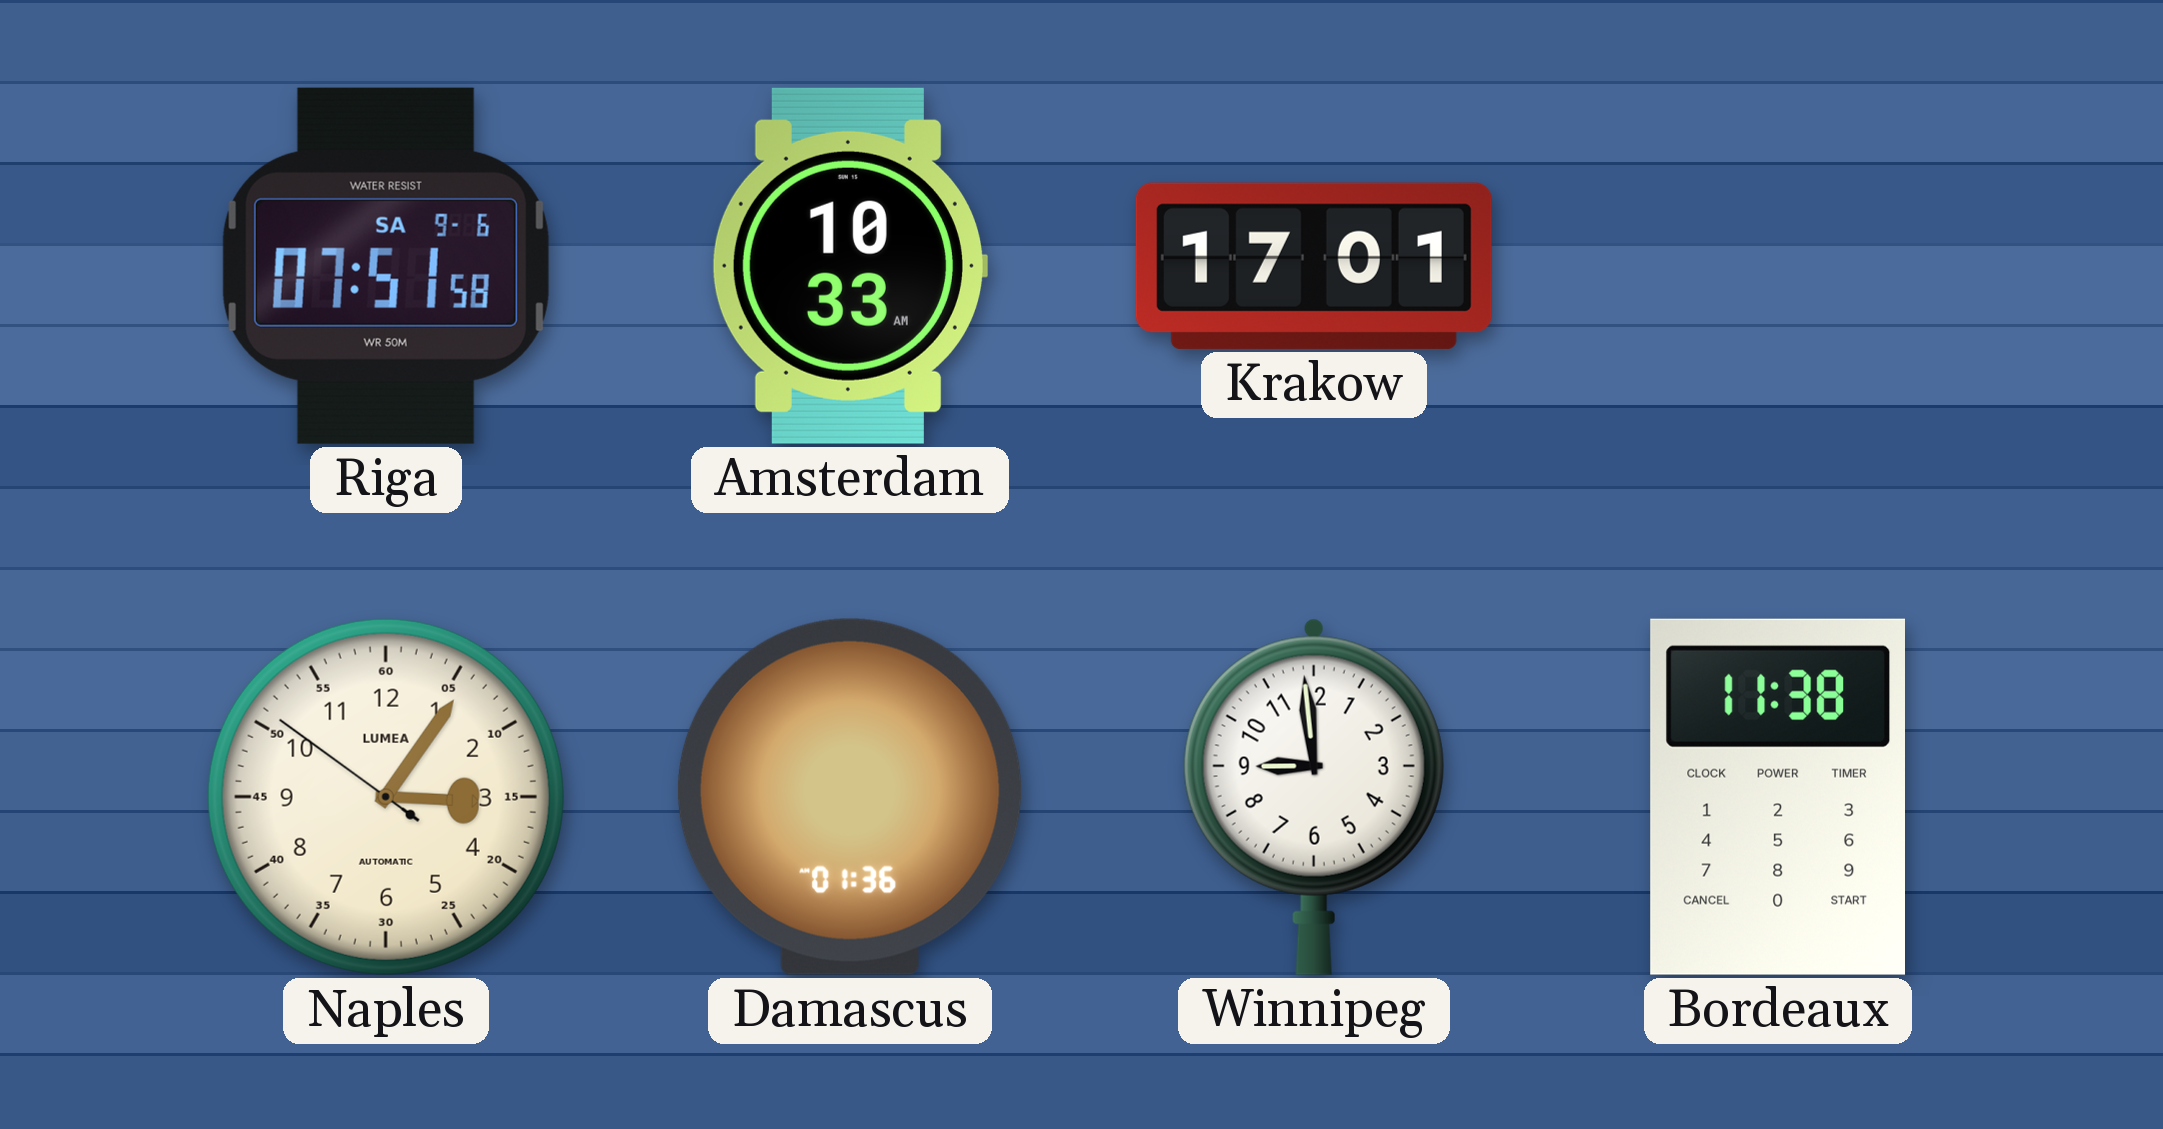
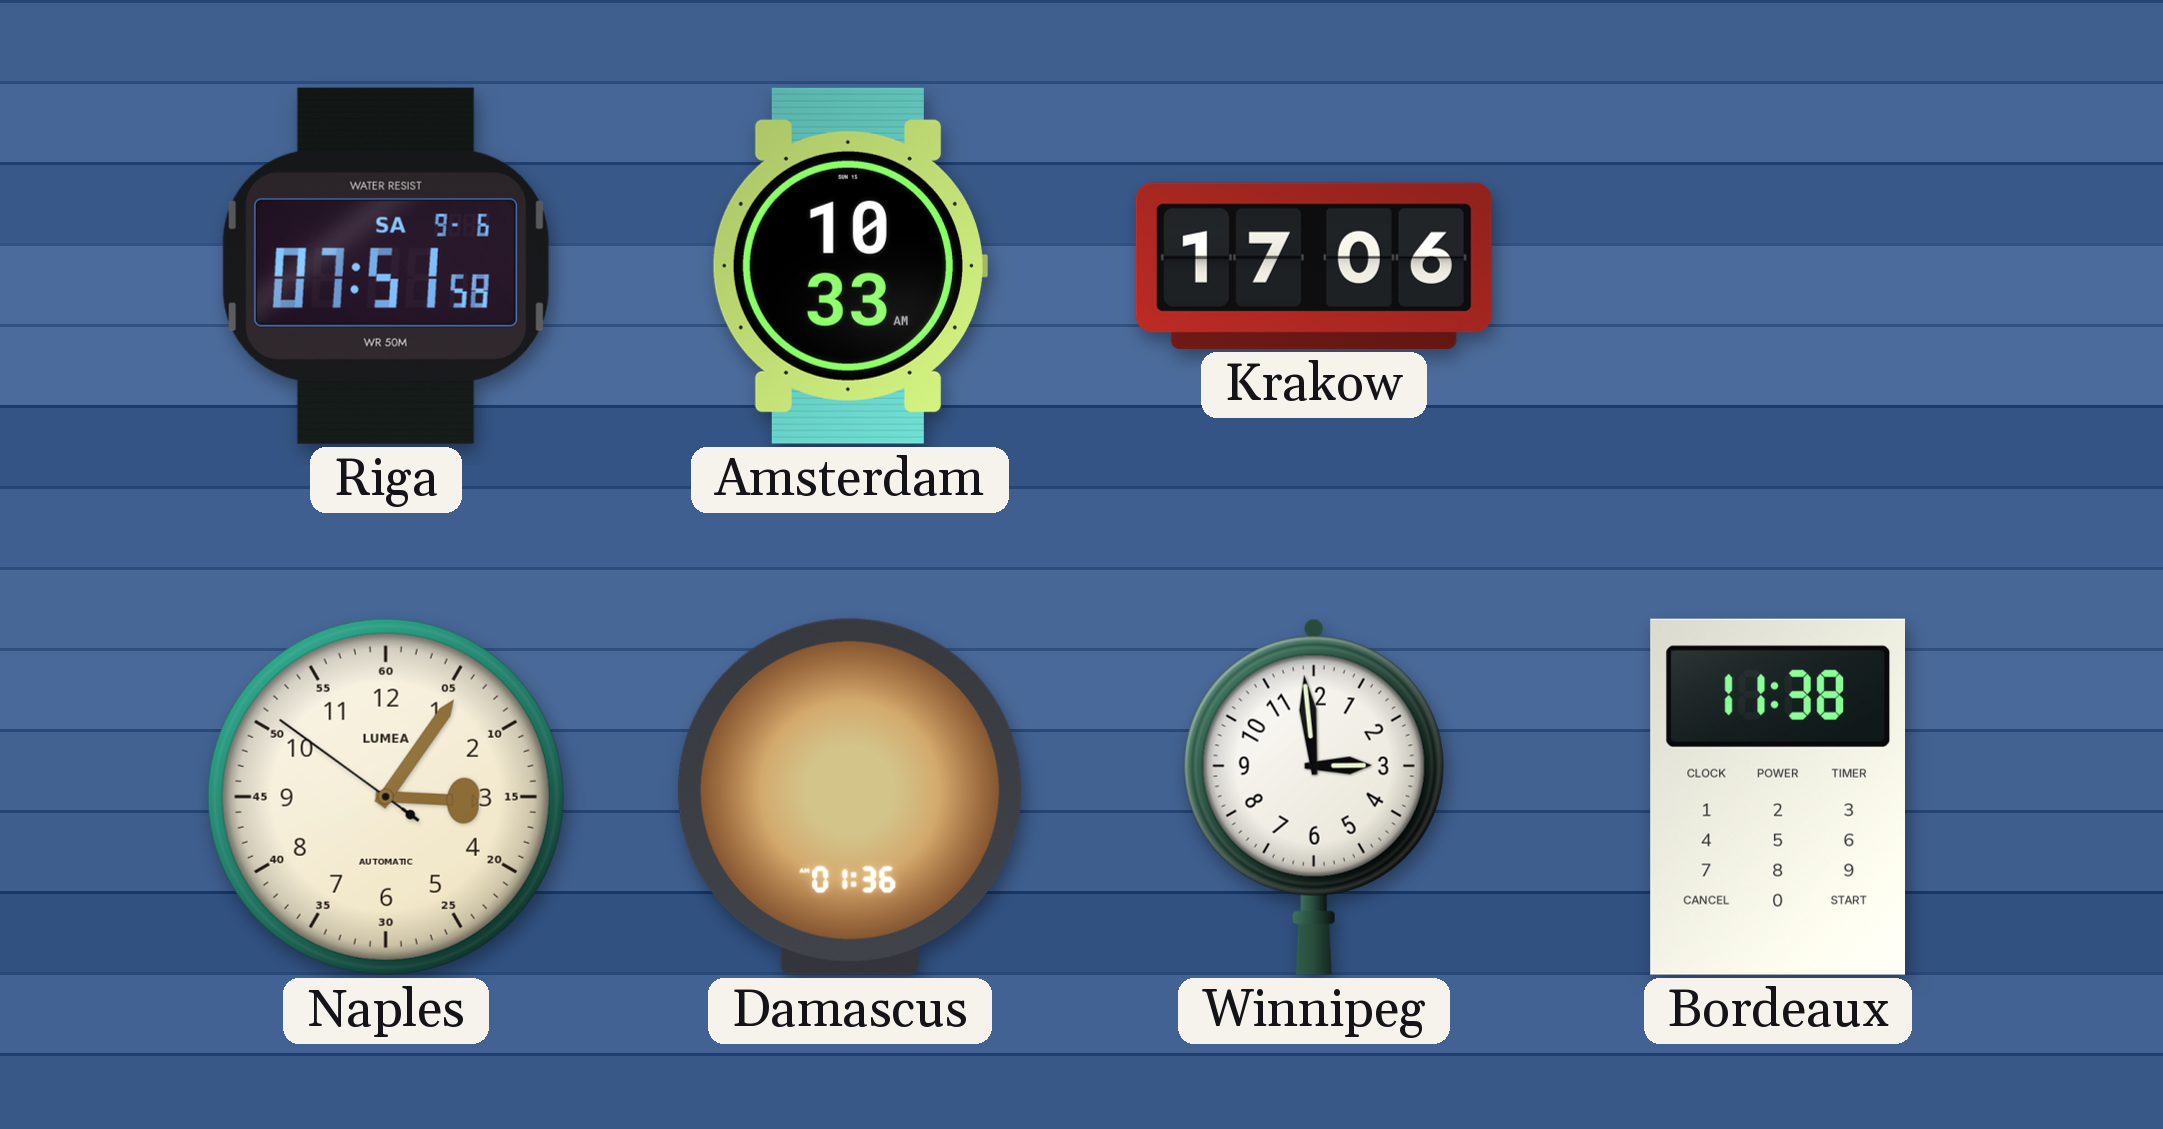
Krakow: 17:01 -> 17:06 (1314, 266)
Winnipeg: 8:59 -> 2:59 (1314, 797)
